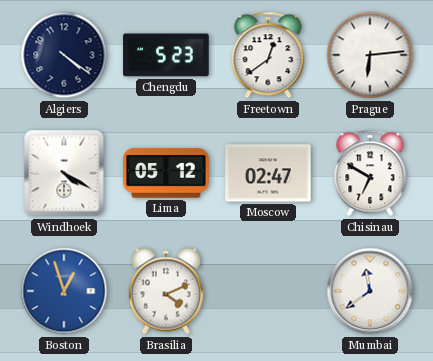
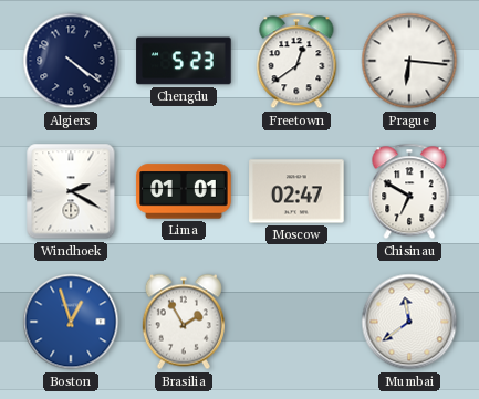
Prague: 6:14 -> 6:16 (409, 61)
Windhoek: 4:20 -> 2:20 (71, 191)
Lima: 05:12 -> 01:01 (184, 191)
Brasilia: 4:11 -> 1:55 (184, 322)
